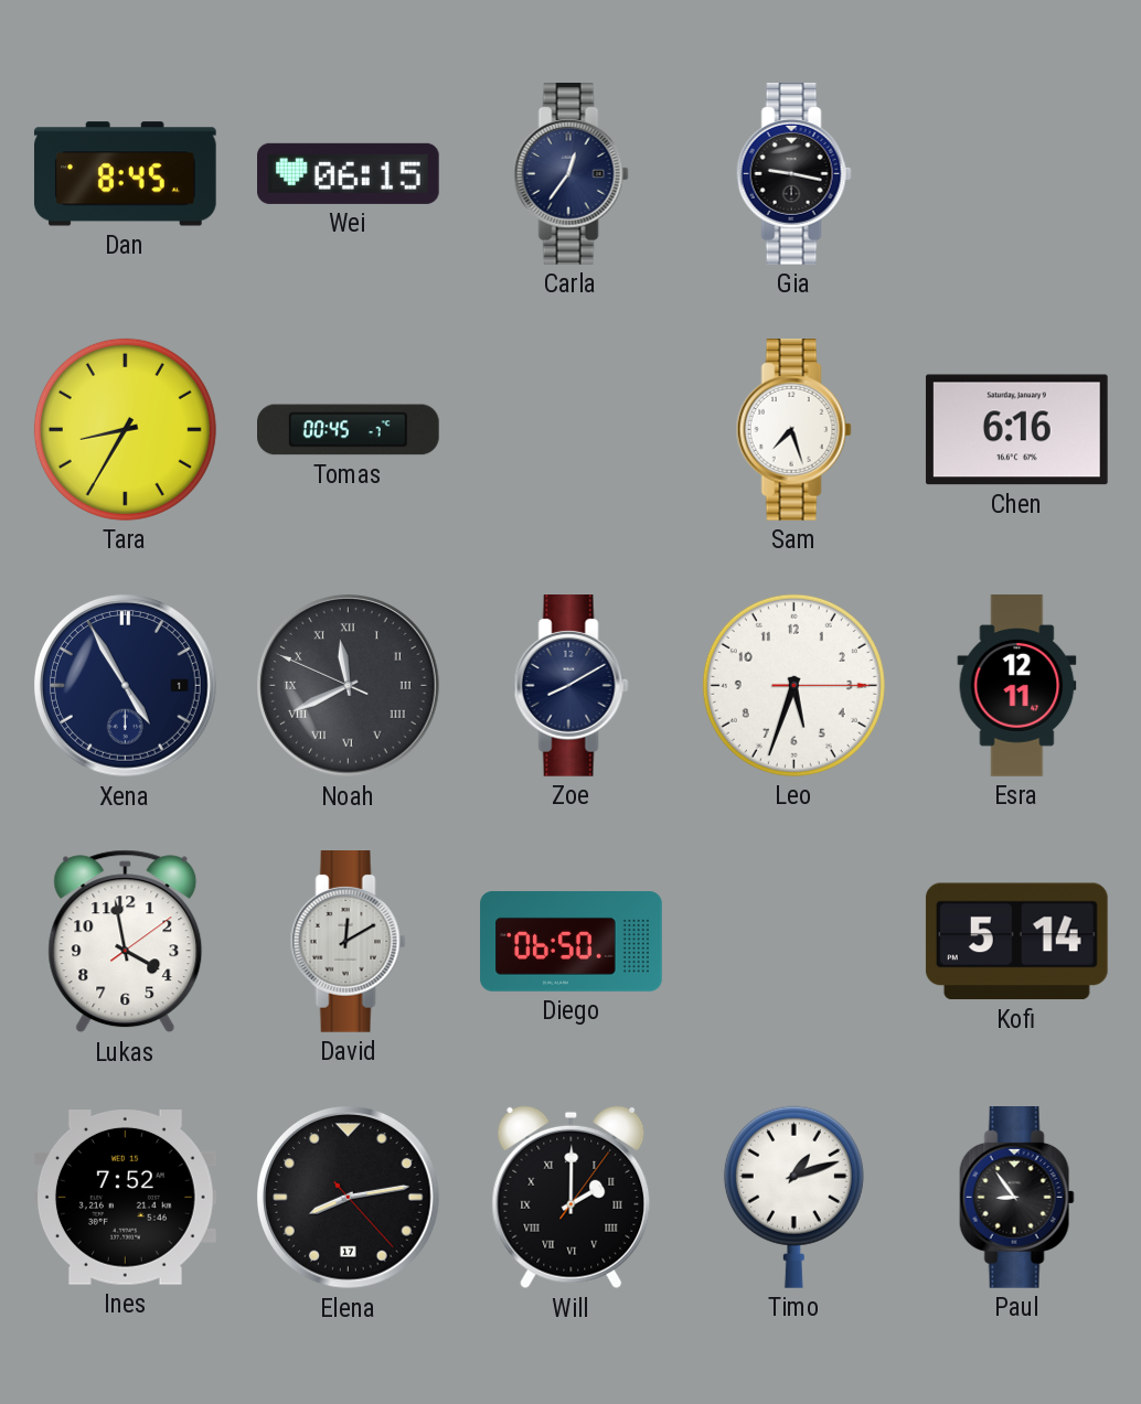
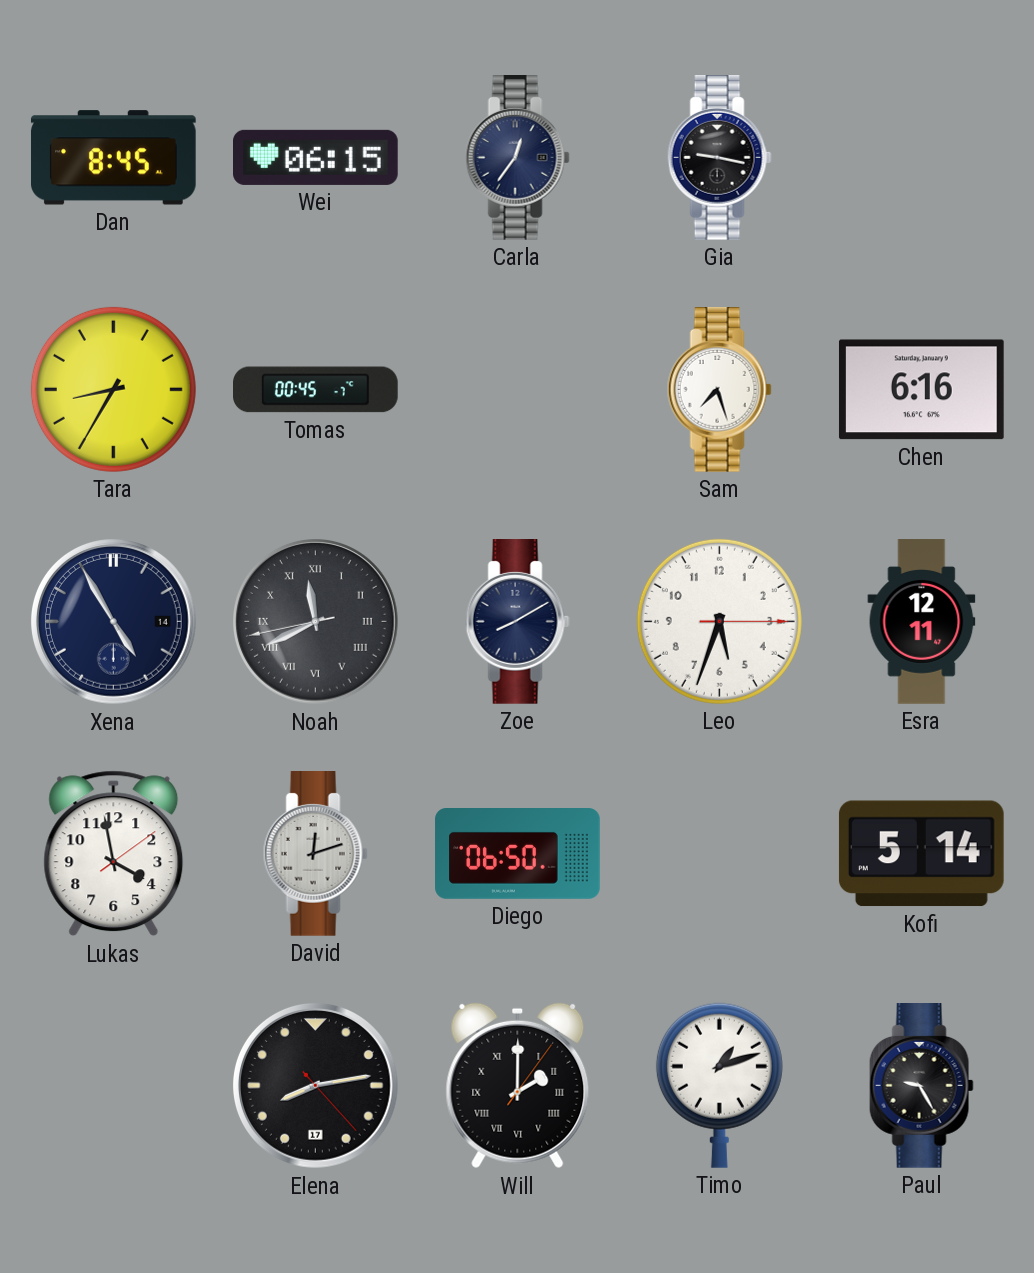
Xena date: 1 -> 14 (114, 622)
Noah: 11:40:49 -> 11:40:43 (316, 622)
David: 12:10 -> 12:12 (315, 854)
Ines: 7:52 -> none (125, 1198)
Paul: 8:54 -> 9:25 (921, 1086)
